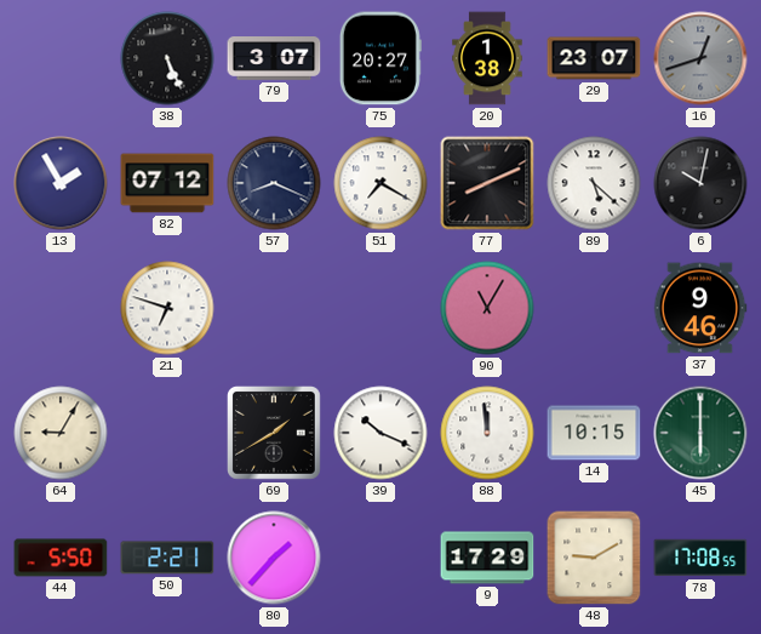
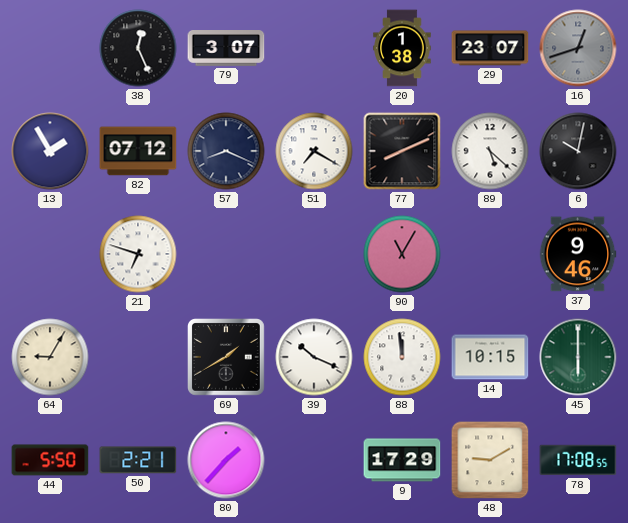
38: 5:26 -> 12:26 (138, 48)
75: 20:27 -> none (380, 58)
